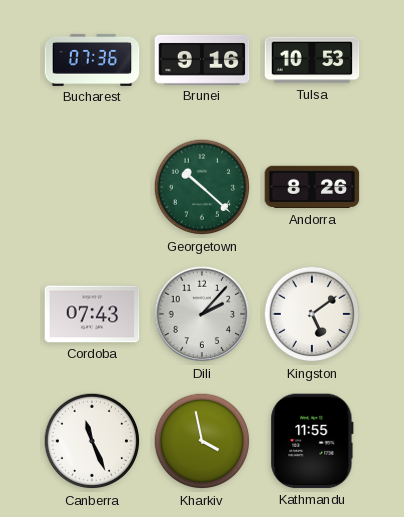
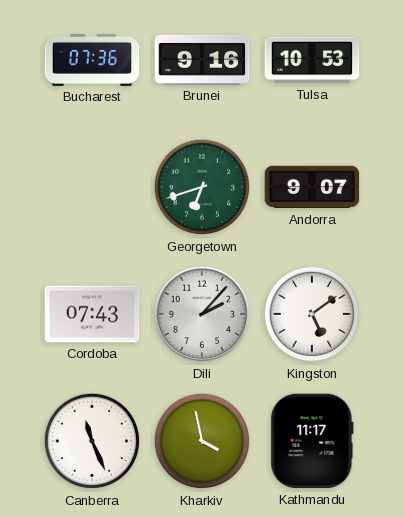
Georgetown: 10:22 -> 6:42 (202, 187)
Andorra: 8:26 -> 9:07 (312, 187)
Kathmandu: 11:55 -> 11:17 (312, 441)
